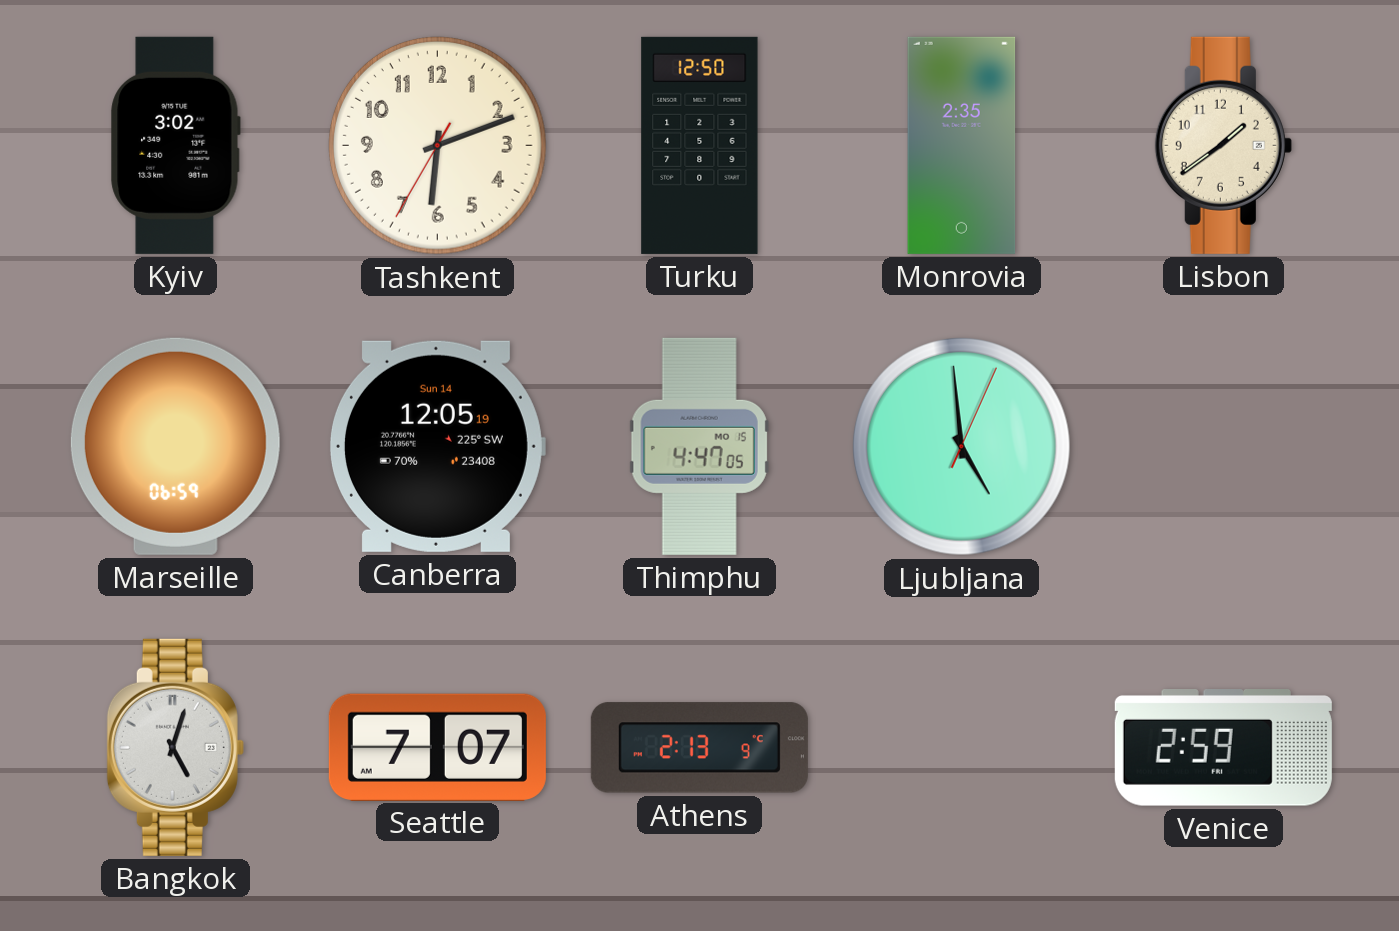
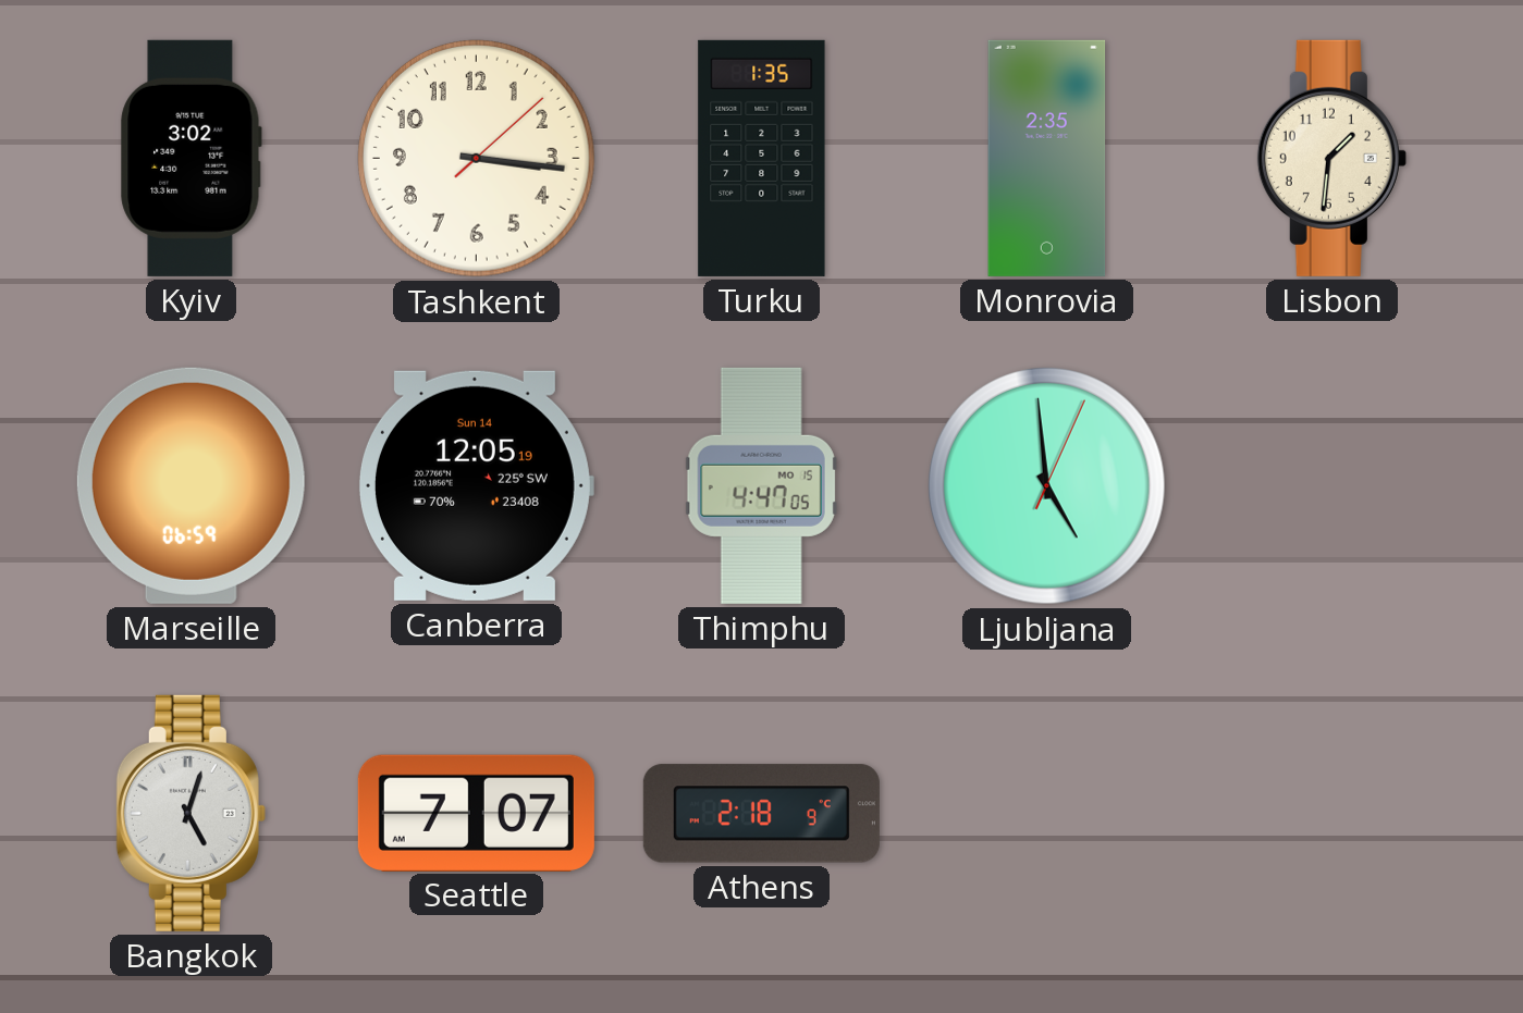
Tashkent: 6:11 -> 3:16 (476, 158)
Turku: 12:50 -> 1:35 (762, 158)
Lisbon: 1:39 -> 1:31 (1331, 158)
Athens: 2:13 -> 2:18 (761, 814)
Venice: 2:59 -> none (1223, 748)
